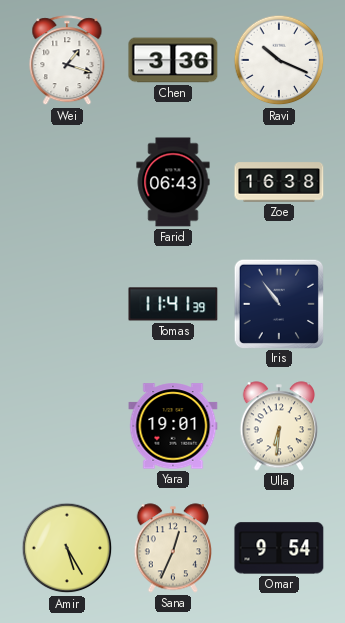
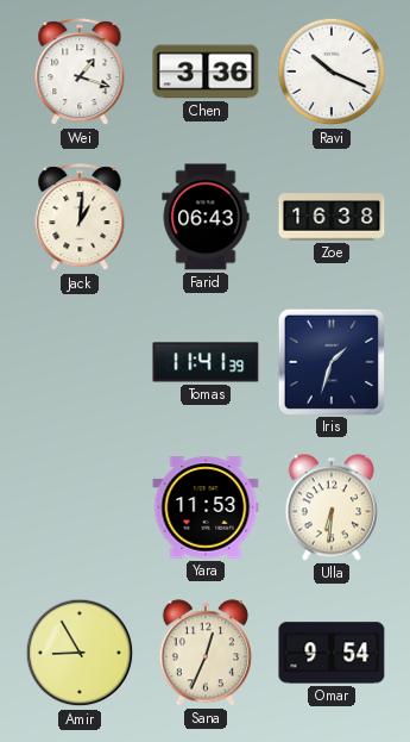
Jack: none -> 1:01 (80, 218)
Iris: 10:54 -> 1:33 (330, 361)
Yara: 19:01 -> 11:53 (206, 507)
Amir: 5:25 -> 8:55 (80, 653)
